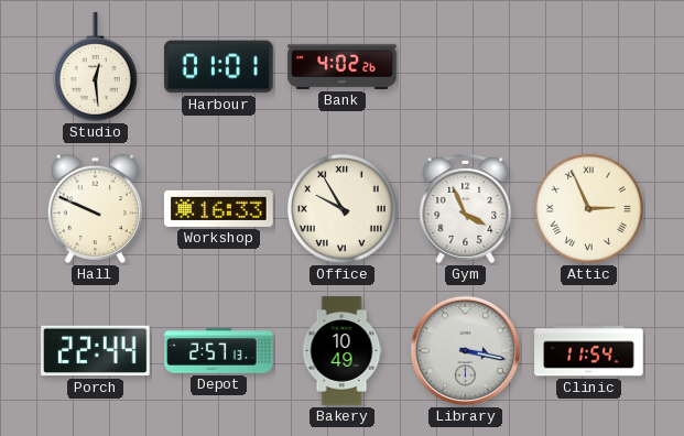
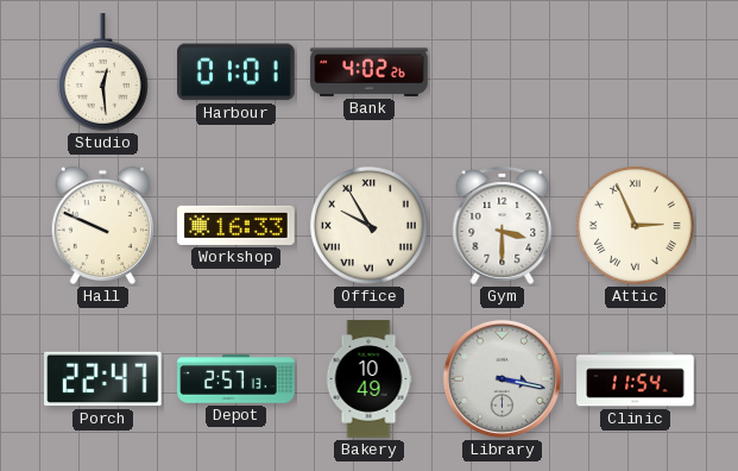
Gym: 3:56 -> 3:30 (503, 225)
Porch: 22:44 -> 22:47 (103, 379)
